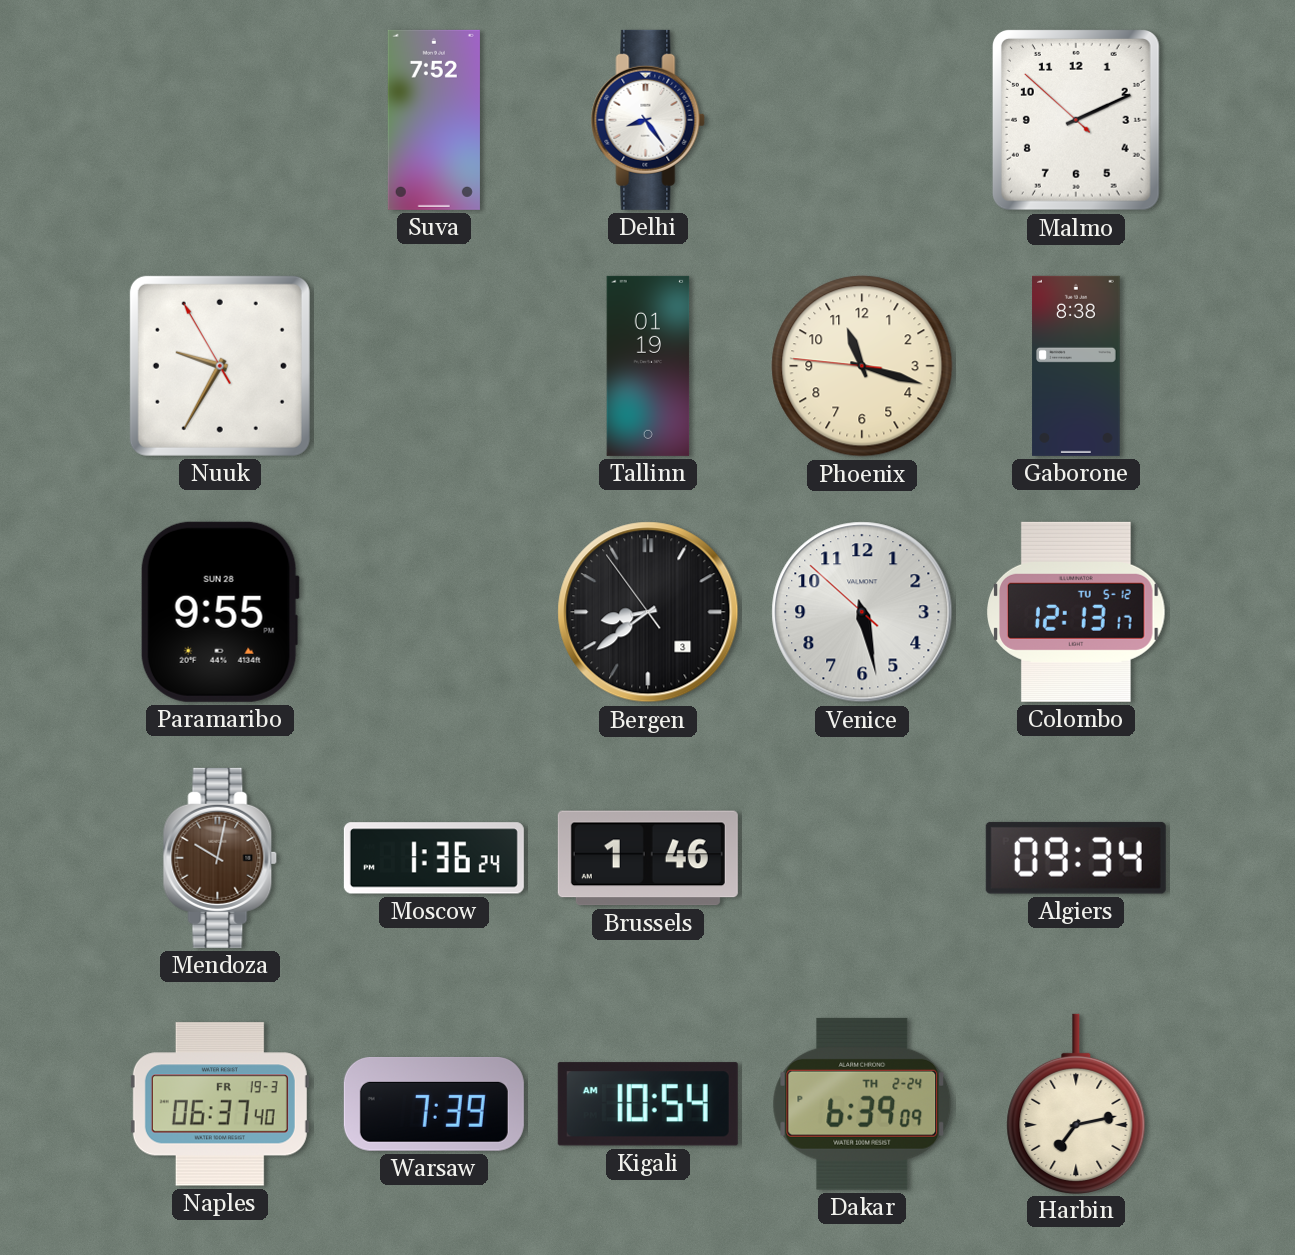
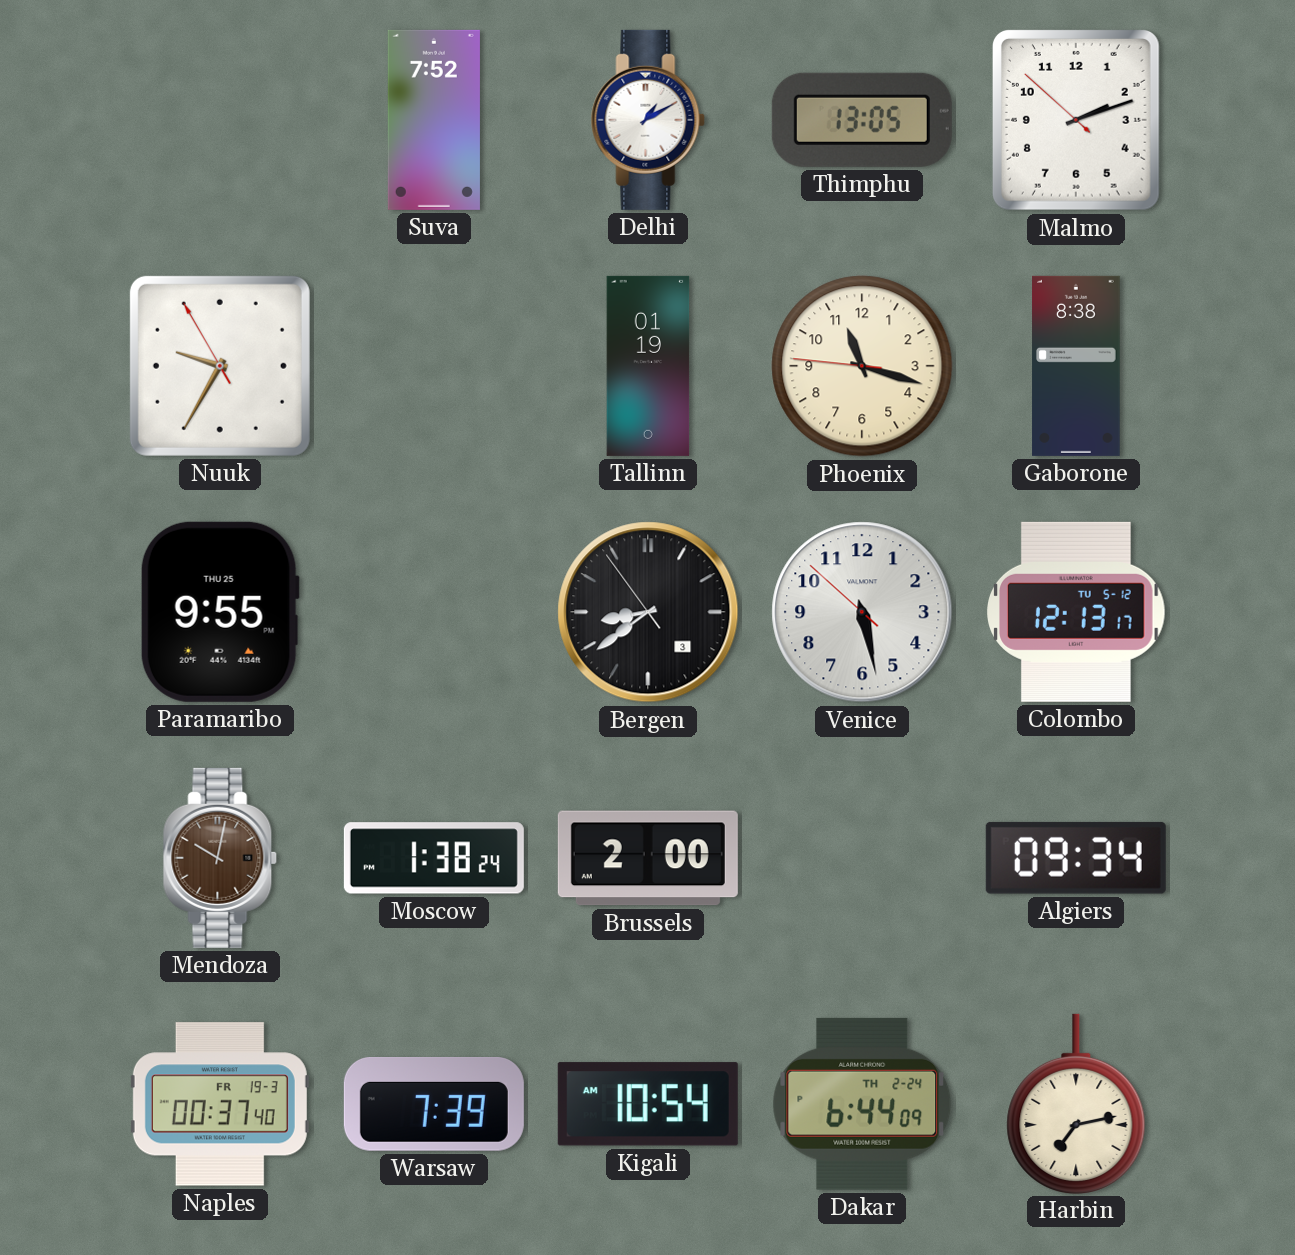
Delhi: 8:24 -> 1:10 (648, 120)
Thimphu: none -> 13:05 (862, 120)
Malmo: 2:10 -> 2:11 (1076, 120)
Paramaribo date: SUN 28 -> THU 25 (220, 612)
Moscow: 1:36 -> 1:38 (434, 858)
Brussels: 1:46 -> 2:00 (648, 858)
Naples: 06:37 -> 00:37 (220, 1104)
Dakar: 6:39 -> 6:44 (862, 1104)
